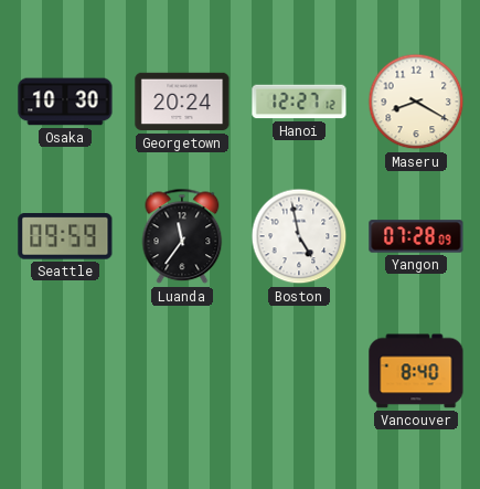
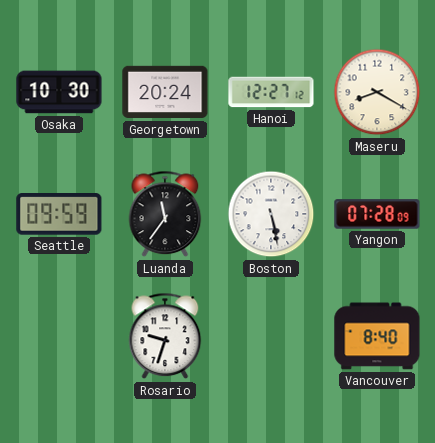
Boston: 4:58 -> 5:28 (271, 214)
Rosario: none -> 9:33 (165, 336)
